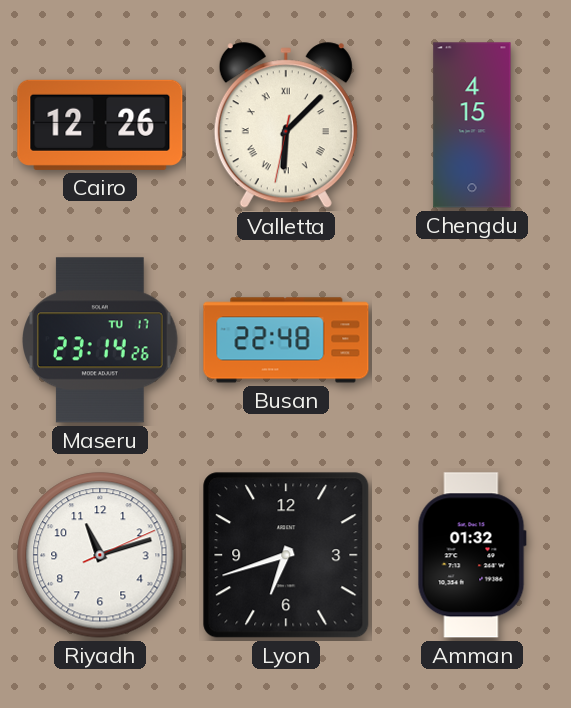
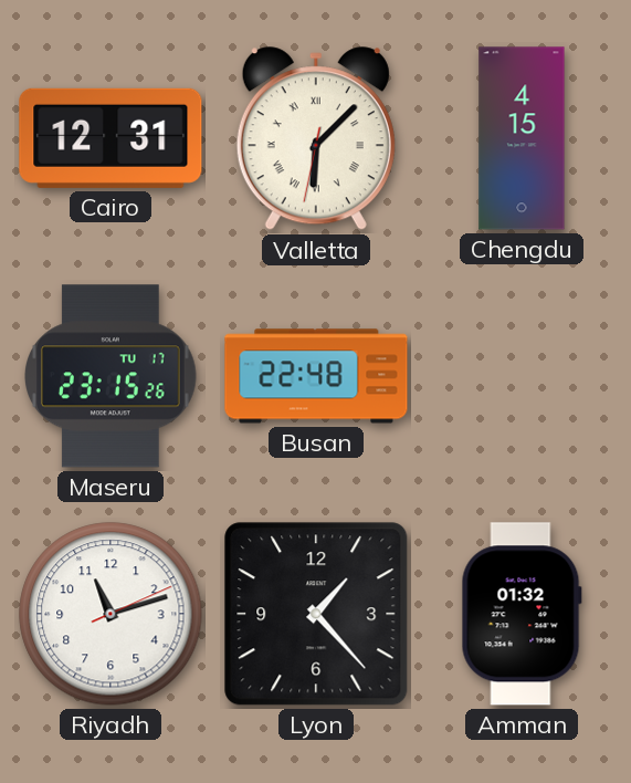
Cairo: 12:26 -> 12:31 (111, 138)
Maseru: 23:14 -> 23:15 (112, 376)
Lyon: 6:42 -> 1:23 (316, 614)
